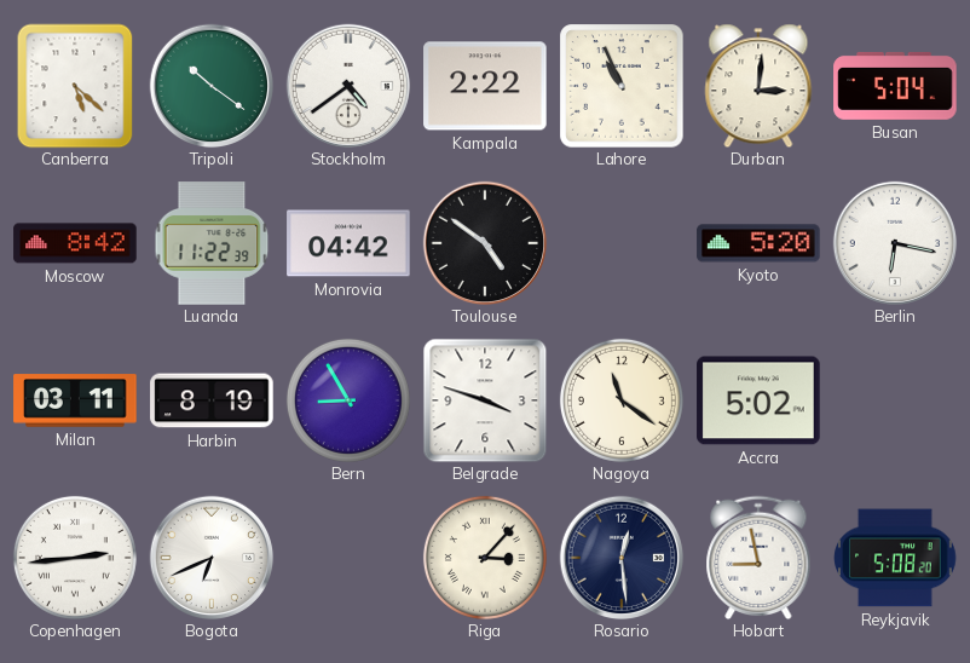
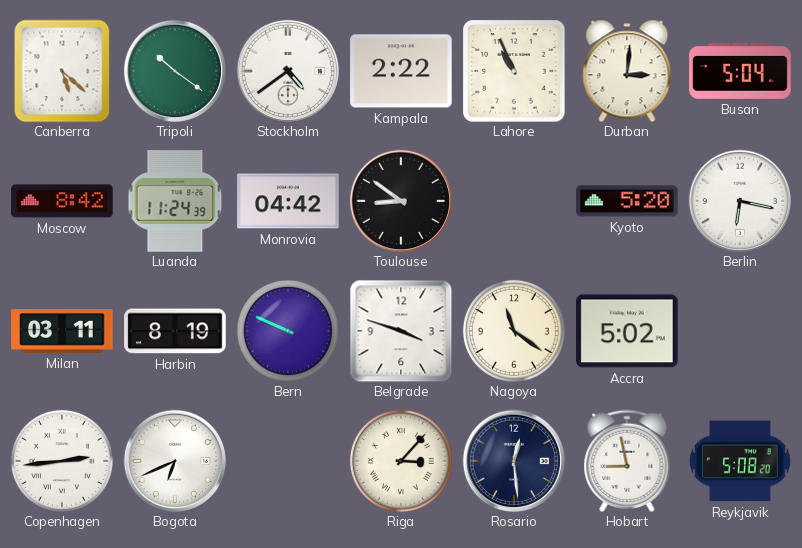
Luanda: 11:22 -> 11:24 (175, 201)
Toulouse: 4:51 -> 8:51 (401, 201)
Bern: 8:55 -> 9:49 (288, 331)
